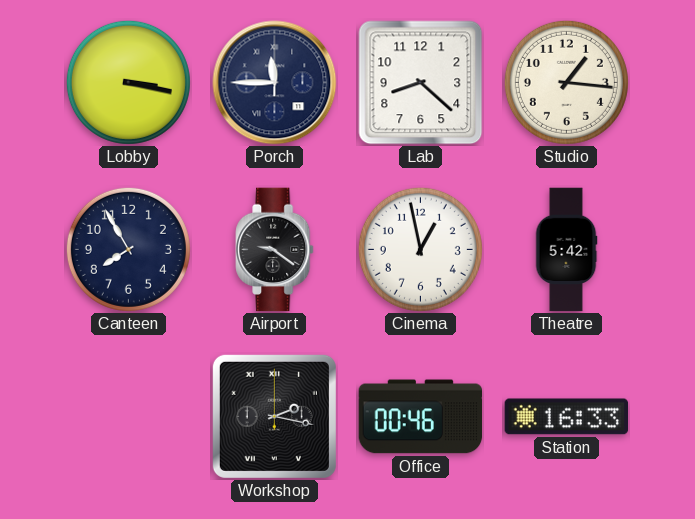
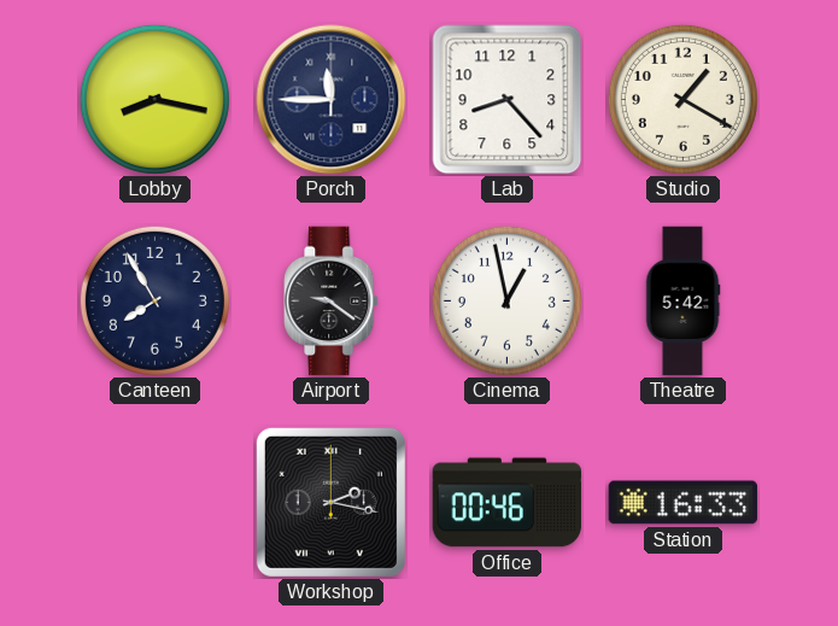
Lobby: 3:17 -> 8:17 (154, 99)
Lab: 8:22 -> 8:23 (508, 100)
Studio: 1:16 -> 1:20 (682, 99)
